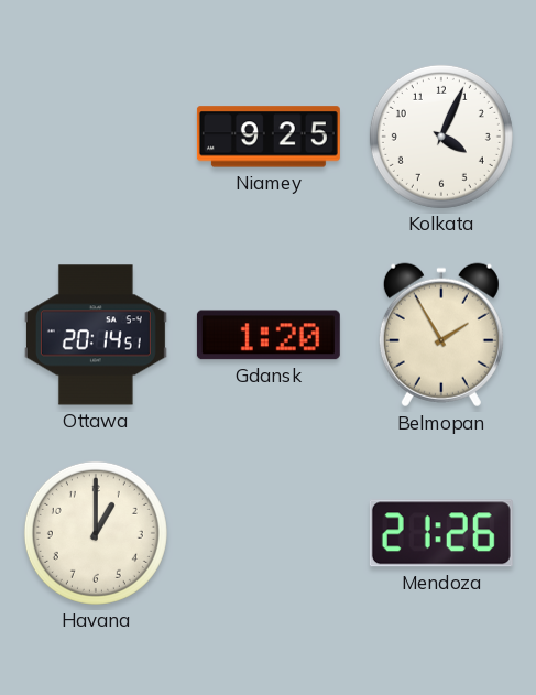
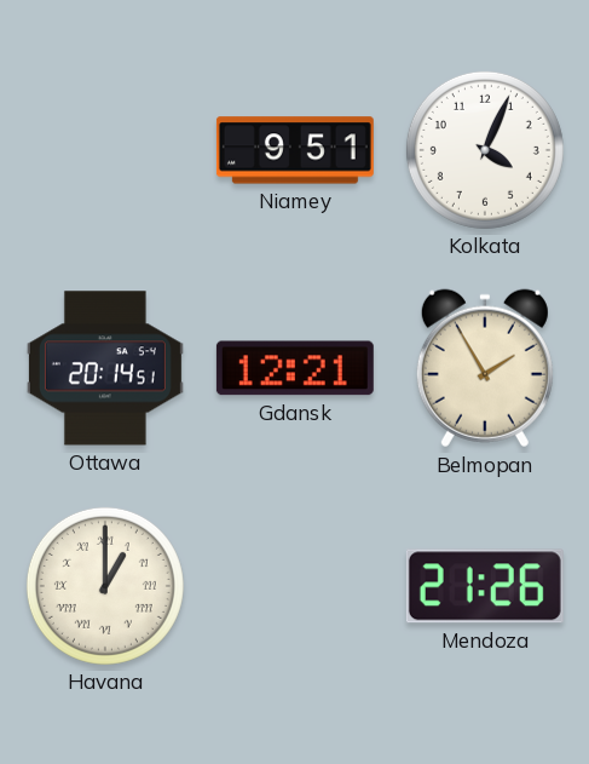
Niamey: 9:25 -> 9:51 (295, 150)
Gdansk: 1:20 -> 12:21 (295, 368)
Havana numerals: Arabic -> Roman (105, 586)
